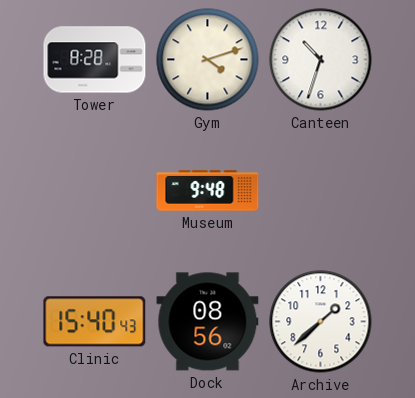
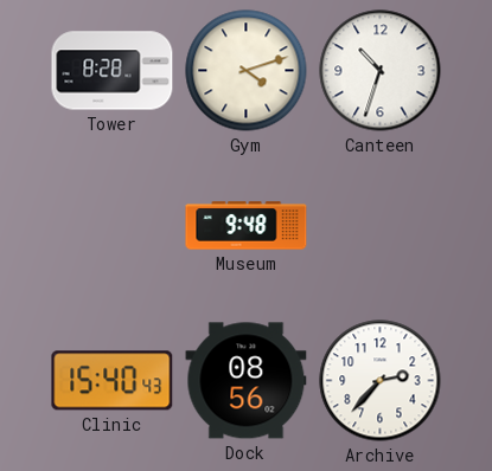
Archive: 1:38 -> 2:37 (381, 381)
